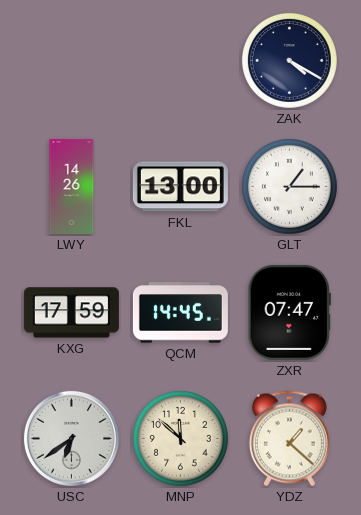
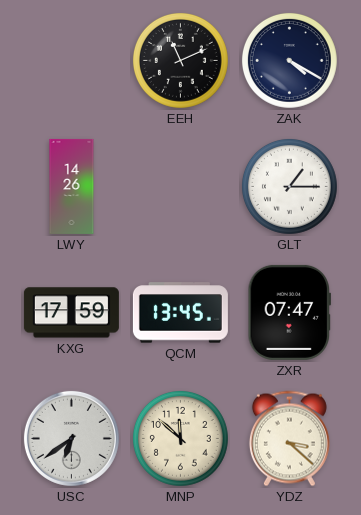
EEH: none -> 11:11 (180, 60)
FKL: 13:00 -> none (180, 187)
QCM: 14:45 -> 13:45 (180, 313)
YDZ: 1:22 -> 3:22 (289, 439)
